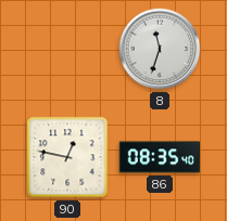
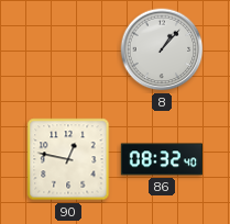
8: 11:33 -> 1:07 (162, 49)
86: 08:35 -> 08:32 (161, 159)
